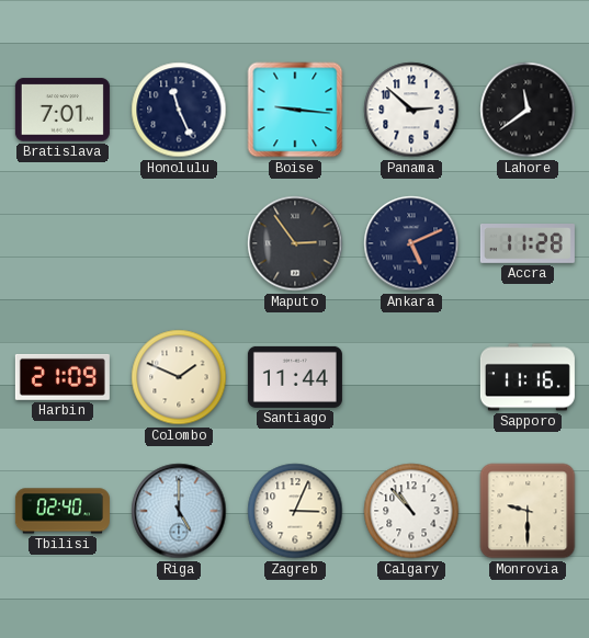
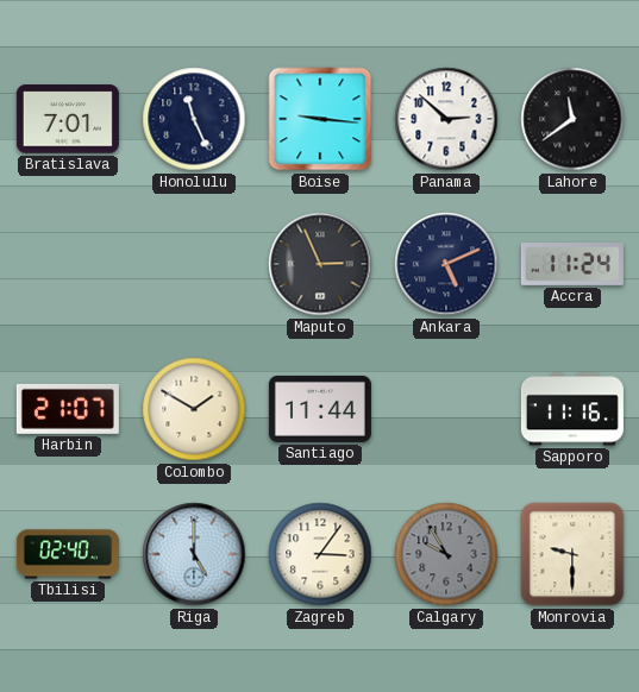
Maputo: 2:54 -> 2:56 (320, 264)
Accra: 11:28 -> 11:24 (572, 265)
Harbin: 21:09 -> 21:07 (68, 409)
Colombo: 1:49 -> 1:50 (194, 409)
Zagreb: 3:04 -> 3:06 (320, 554)
Calgary: 10:53 -> 9:55 (446, 554)
Calgary dial: white -> grey (446, 554)
